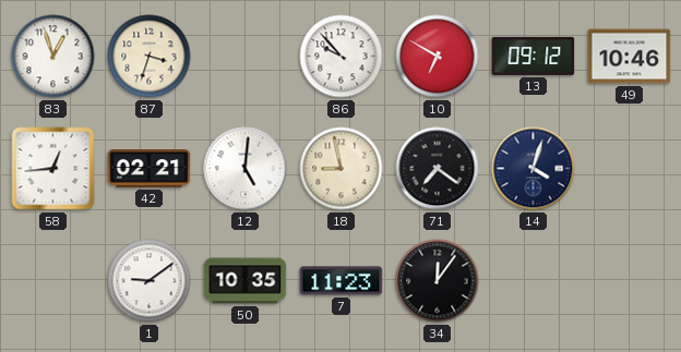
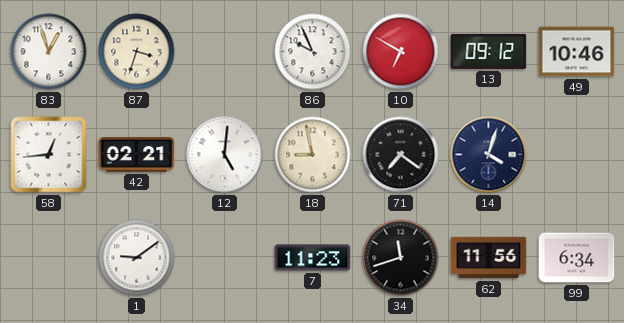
86: 9:53 -> 9:56 (313, 52)
50: 10:35 -> none (246, 281)
34: 12:06 -> 11:42 (401, 258)
62: none -> 11:56 (489, 258)
99: none -> 6:34 (577, 258)
